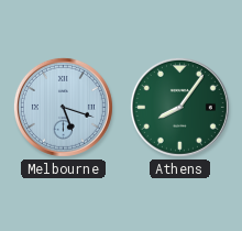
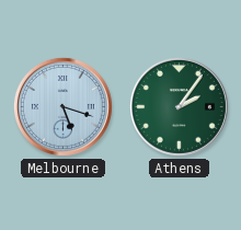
Athens: 8:06 -> 2:06 (179, 106)
